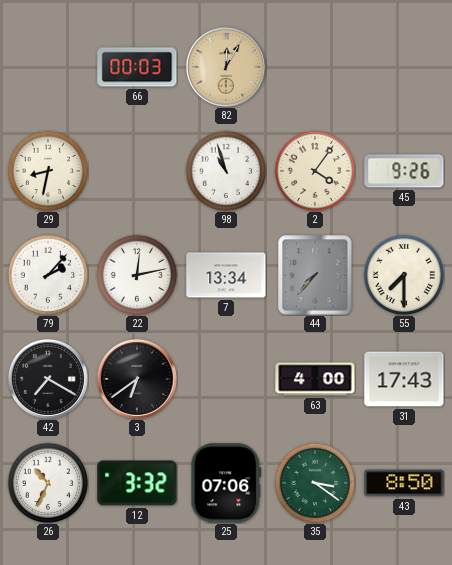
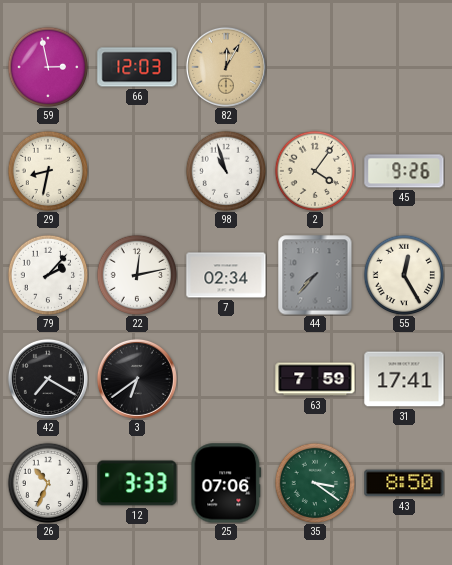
59: none -> 2:58 (48, 67)
66: 00:03 -> 12:03 (137, 67)
7: 13:34 -> 02:34 (226, 275)
55: 7:30 -> 12:25 (404, 275)
63: 4:00 -> 7:59 (315, 379)
31: 17:43 -> 17:41 (404, 379)
12: 3:32 -> 3:33 (137, 483)
